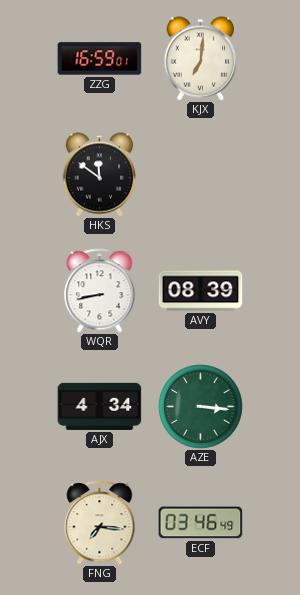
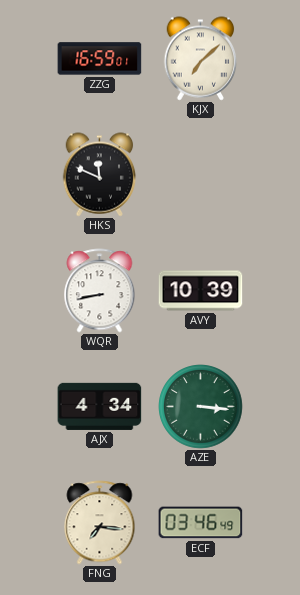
KJX: 7:01 -> 7:08 (201, 59)
HKS: 11:51 -> 11:49 (100, 175)
AVY: 08:39 -> 10:39 (201, 291)
